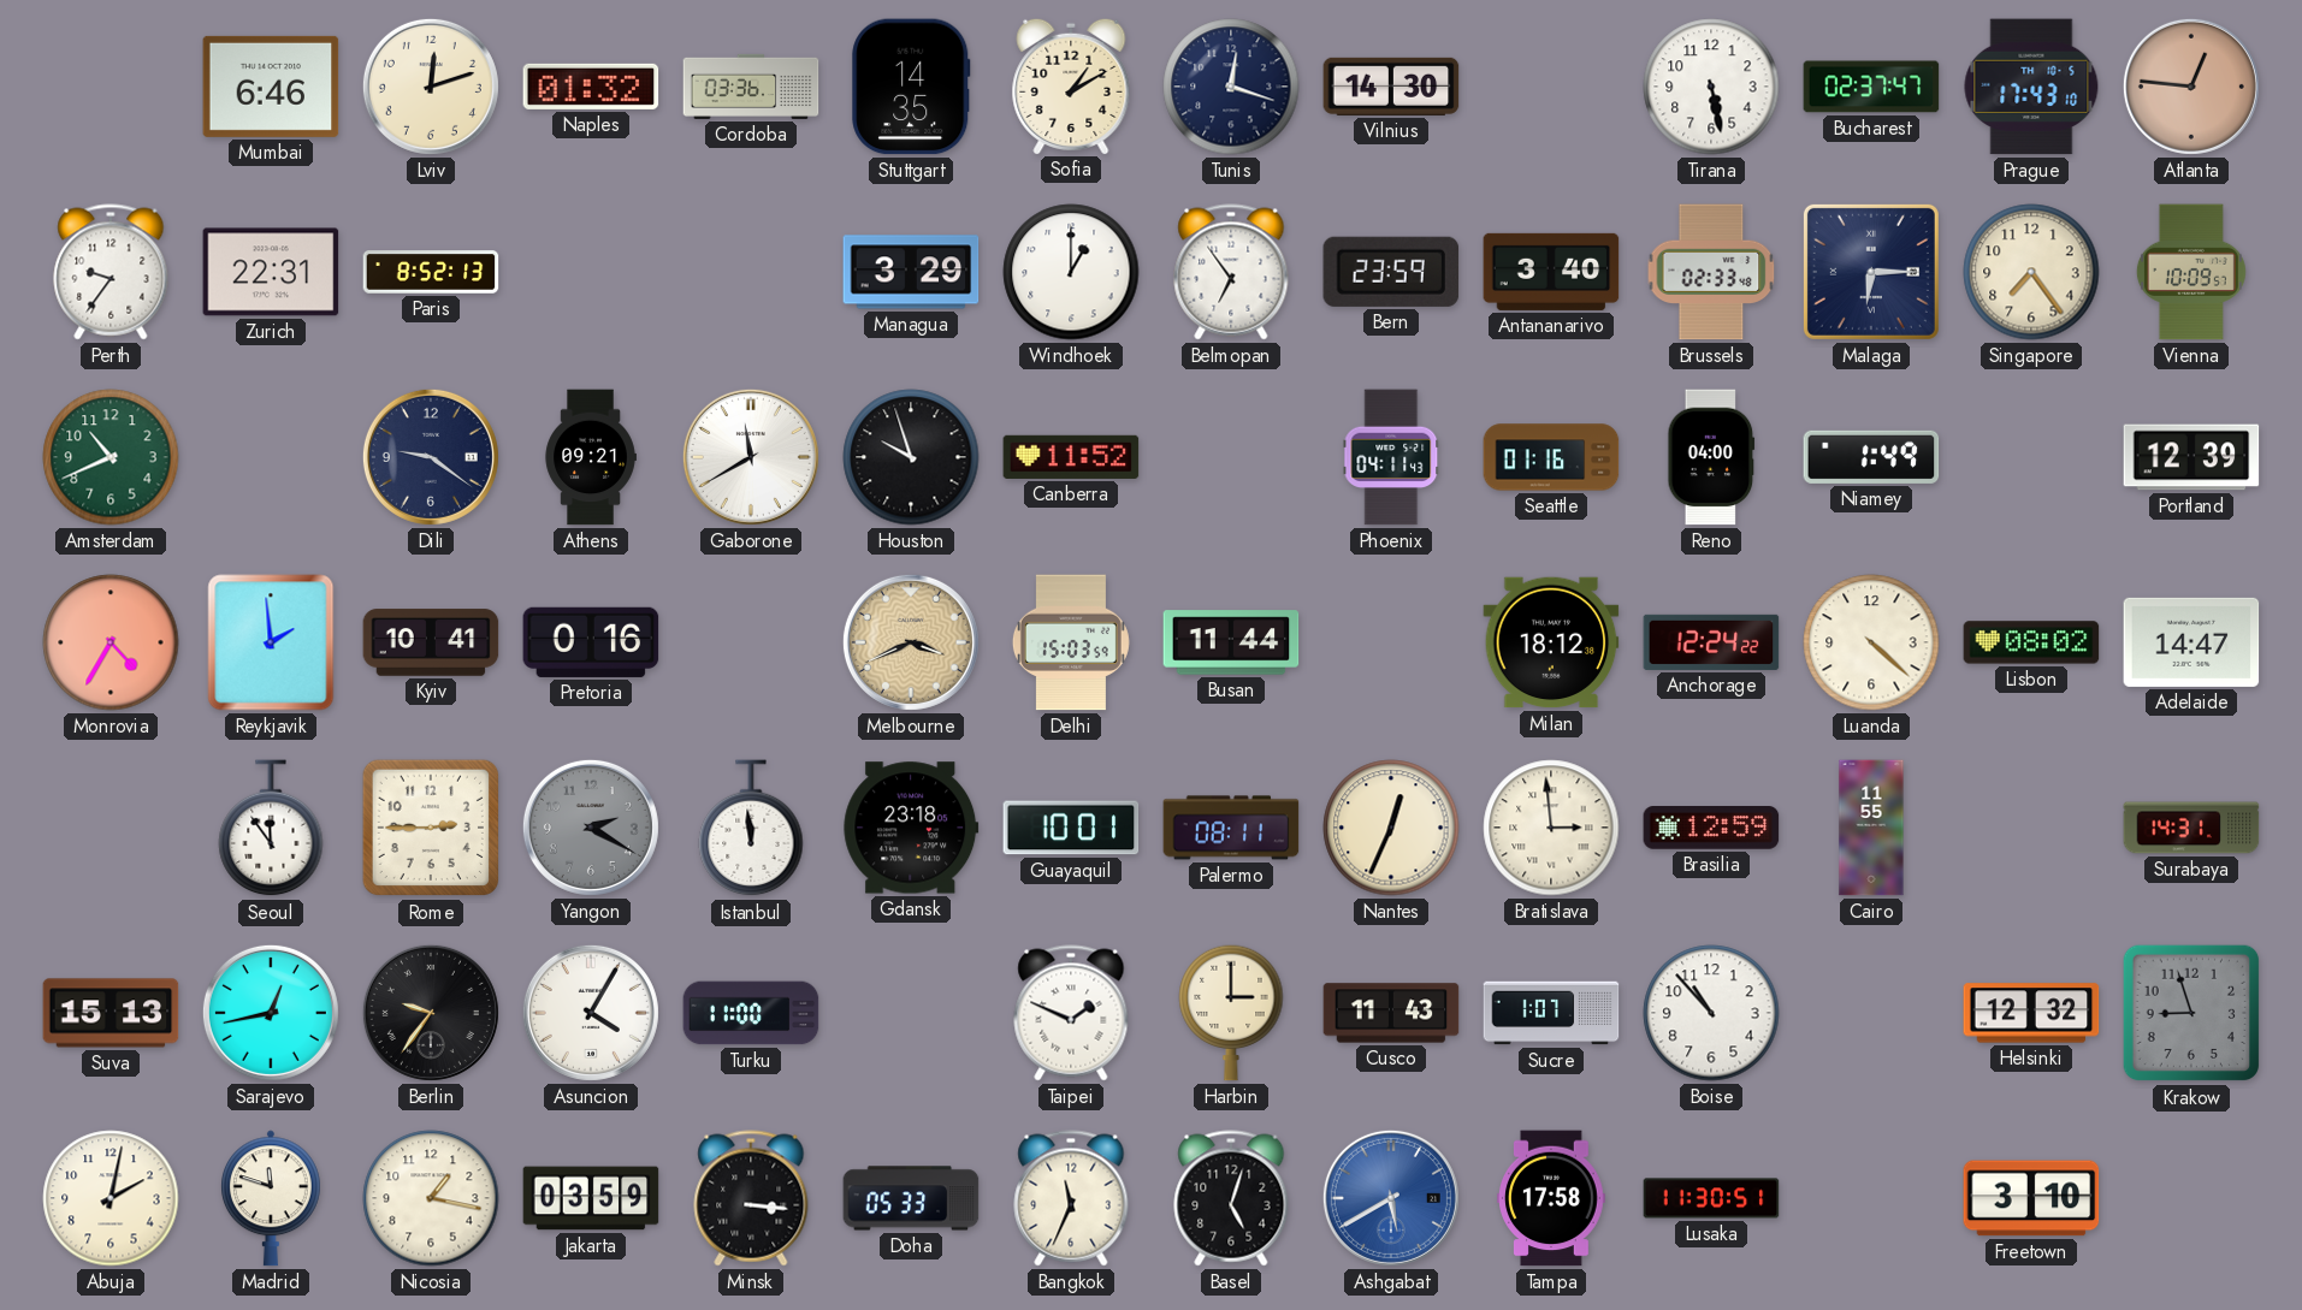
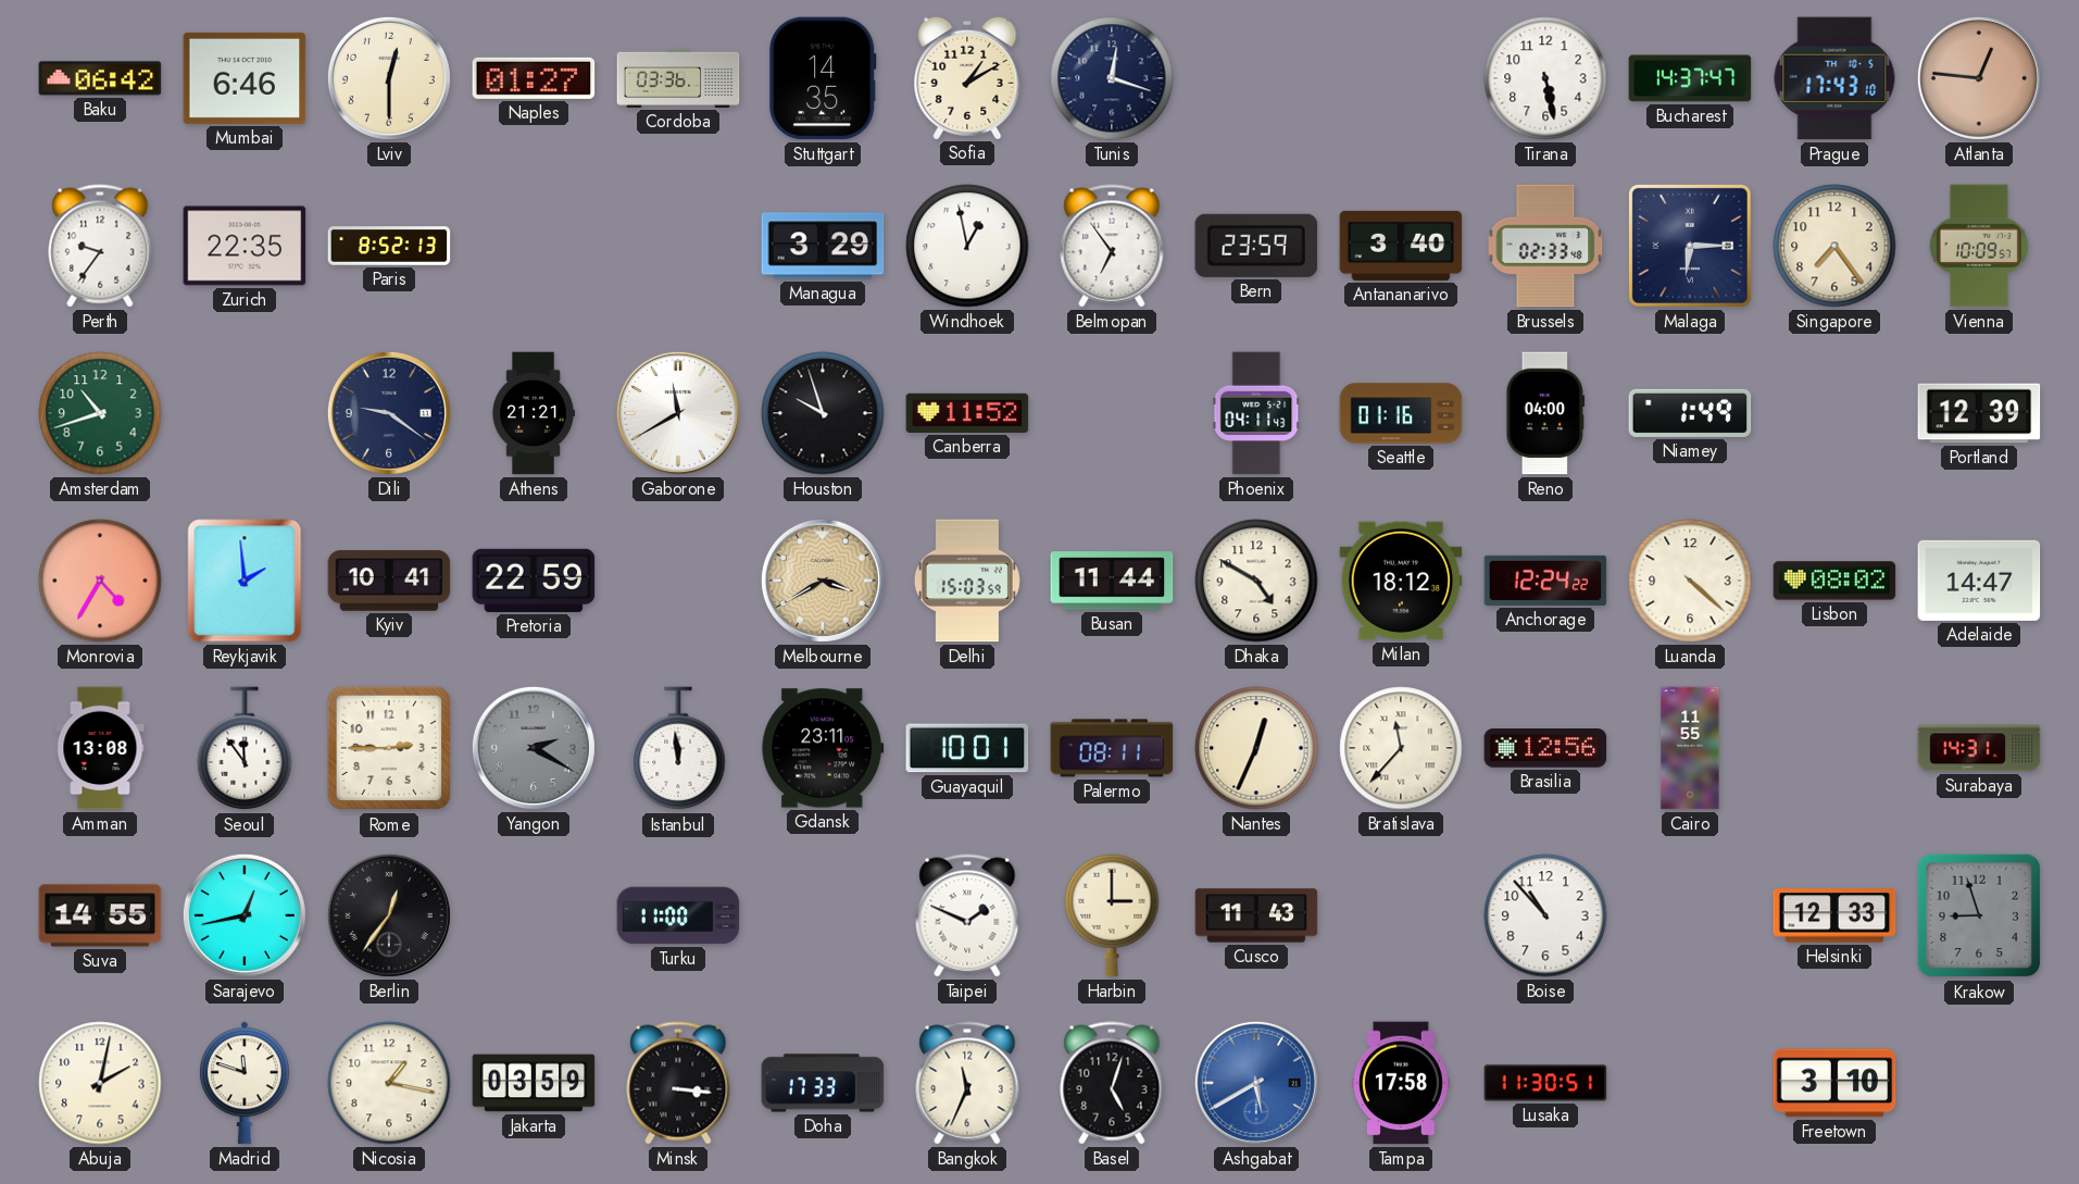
Baku: none -> 06:42 (100, 78)
Lviv: 12:12 -> 12:30 (389, 78)
Naples: 01:32 -> 01:27 (534, 78)
Vilnius: 14:30 -> none (1391, 87)
Bucharest: 02:37 -> 14:37 (1690, 78)
Zurich: 22:31 -> 22:35 (245, 246)
Windhoek: 1:00 -> 12:58 (967, 246)
Amsterdam: 10:41 -> 10:42 (100, 413)
Athens: 09:21 -> 21:21 (534, 413)
Pretoria: 0:16 -> 22:59 (534, 581)
Melbourne: 3:41 -> 3:40 (823, 581)
Dhaka: none -> 4:50 (1256, 581)
Amman: none -> 13:08 (100, 748)
Gdansk: 23:18 -> 23:11 (823, 748)
Bratislava: 2:59 -> 11:37 (1401, 748)
Brasilia: 12:59 -> 12:56 (1545, 749)
Suva: 15:13 -> 14:55 (100, 915)
Berlin: 9:36 -> 12:36 (389, 915)
Asuncion: 4:05 -> none (591, 1013)
Sucre: 1:07 -> none (1551, 1013)
Helsinki: 12:32 -> 12:33 (1834, 915)
Doha: 05:33 -> 17:33 (823, 1083)
